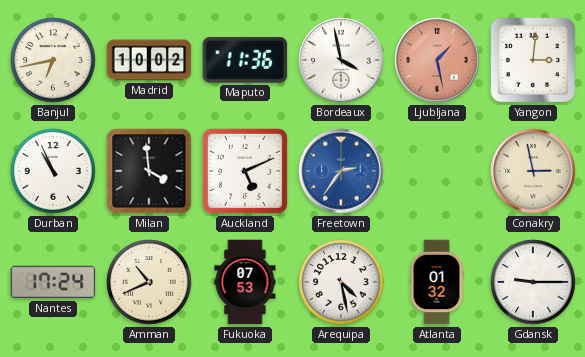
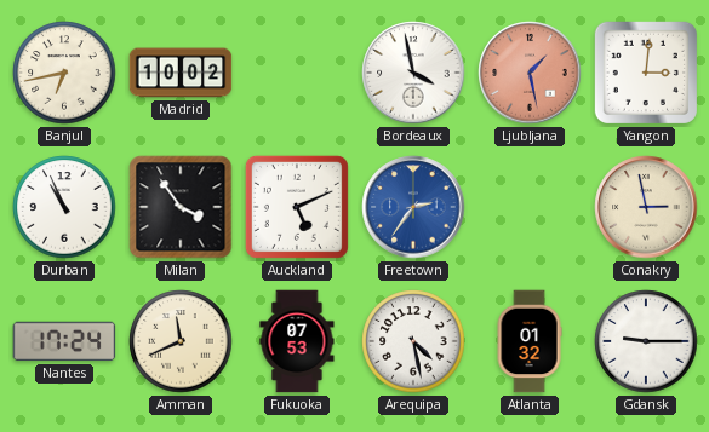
Maputo: 11:36 -> none (245, 60)
Milan: 3:59 -> 3:54 (181, 207)
Amman: 10:41 -> 11:41 (181, 341)
